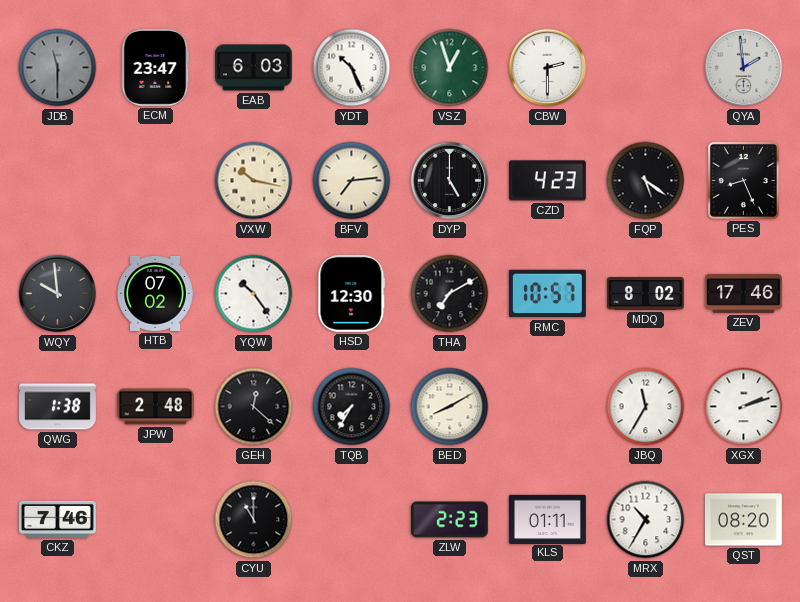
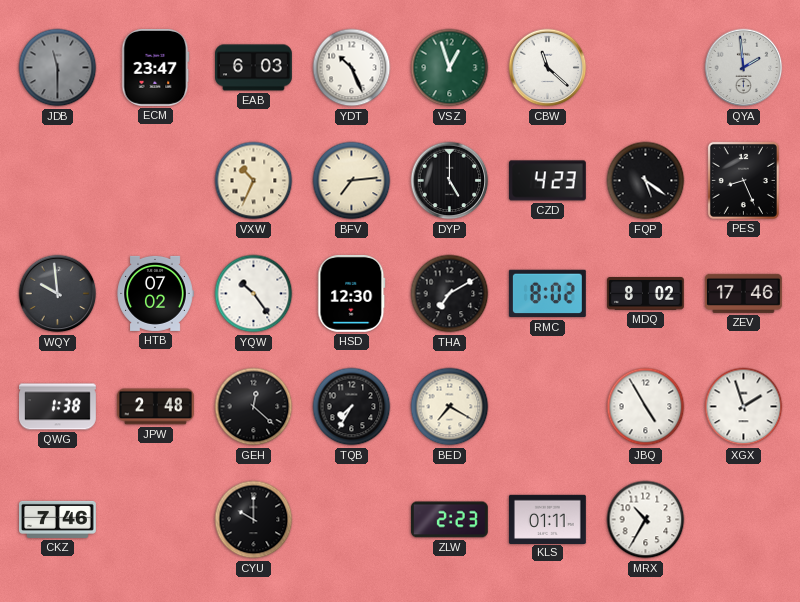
CBW: 2:30 -> 11:22 (548, 68)
VXW: 10:17 -> 10:34 (254, 181)
RMC: 10:57 -> 8:02 (547, 294)
BED: 8:10 -> 7:20 (450, 407)
JBQ: 11:35 -> 4:55 (646, 407)
XGX: 2:12 -> 1:57 (744, 407)
CYU: 11:00 -> 10:00 (254, 520)
QST: 08:20 -> none (743, 520)
